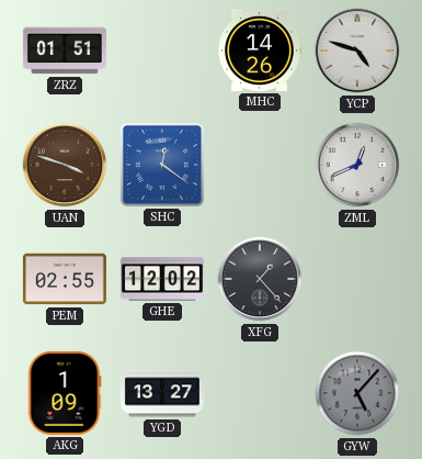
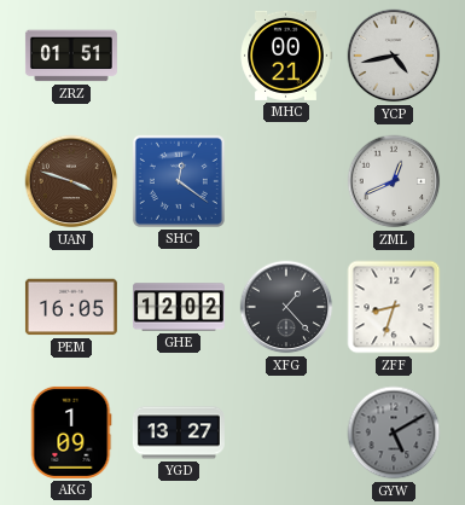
MHC: 14:26 -> 00:21 (286, 56)
YCP: 4:48 -> 4:43 (394, 56)
PEM: 02:55 -> 16:05 (71, 307)
ZFF: none -> 8:33 (394, 307)
GYW: 5:07 -> 5:10 (394, 433)
